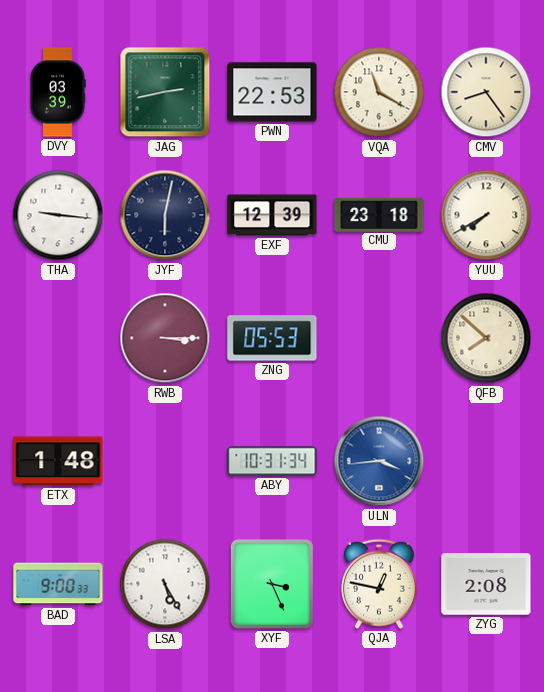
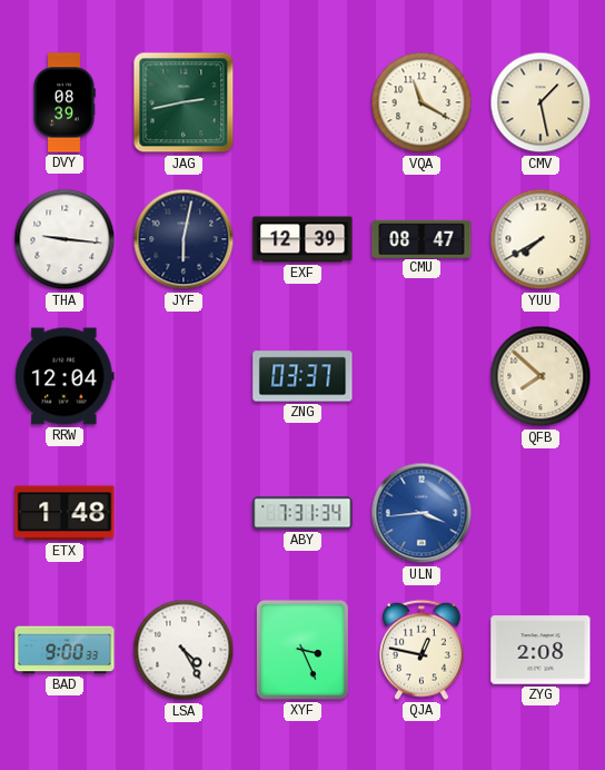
DVY: 03:39 -> 08:39 (65, 102)
PWN: 22:53 -> none (272, 92)
CMV: 8:24 -> 1:28 (540, 102)
CMU: 23:18 -> 08:47 (421, 238)
RRW: none -> 12:04 (65, 376)
RWB: 3:15 -> none (165, 338)
ZNG: 05:53 -> 03:37 (302, 376)
ABY: 10:31 -> 7:31 (302, 513)
LSA: 5:25 -> 4:25 (184, 650)
